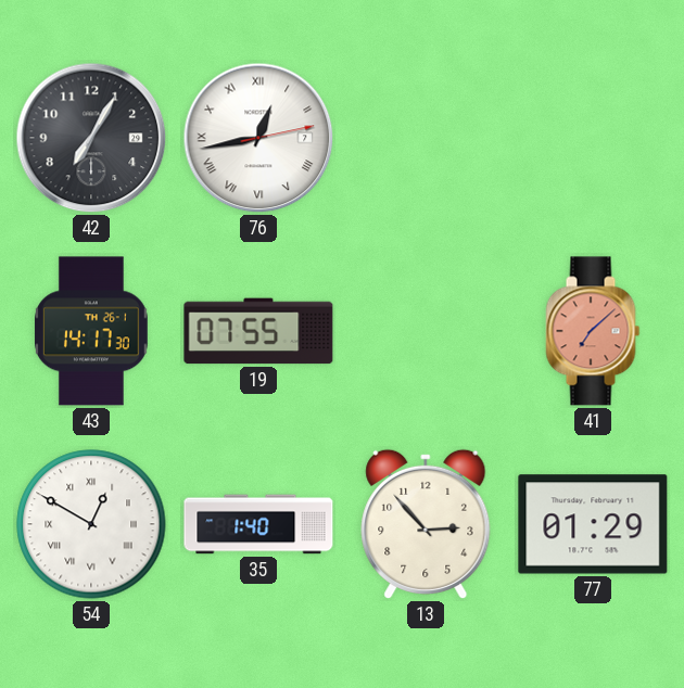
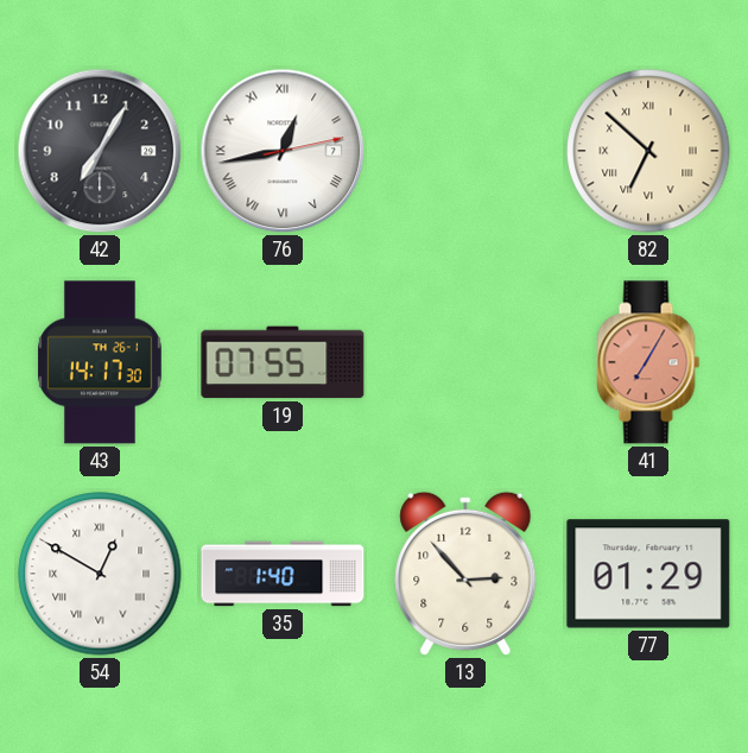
82: none -> 6:52 (648, 151)
41: 7:08 -> 7:05 (648, 362)
